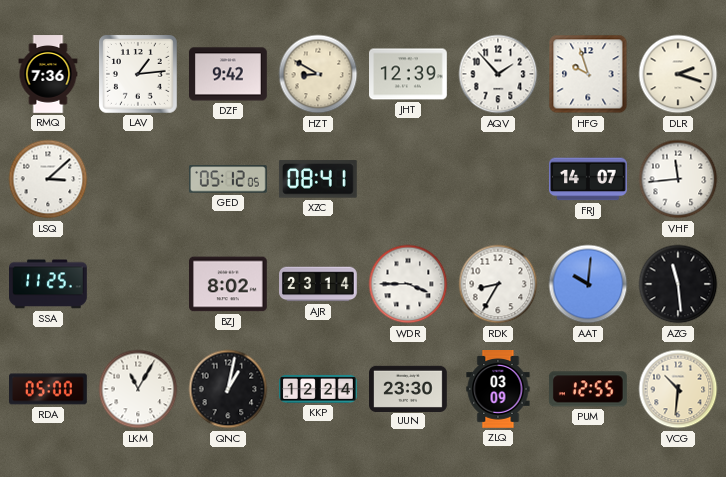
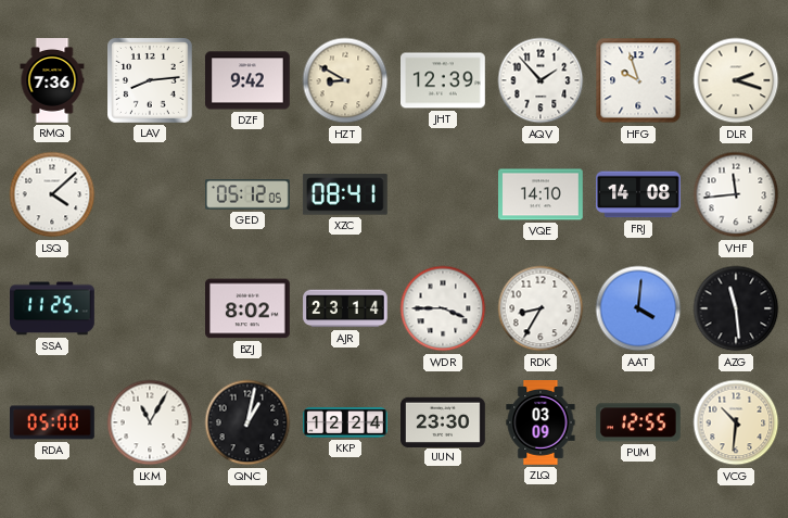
LAV: 1:14 -> 8:14 (151, 81)
LSQ: 3:08 -> 4:08 (52, 194)
VQE: none -> 14:10 (542, 194)
FRJ: 14:07 -> 14:08 (639, 194)
AAT: 10:01 -> 4:01 (638, 308)
